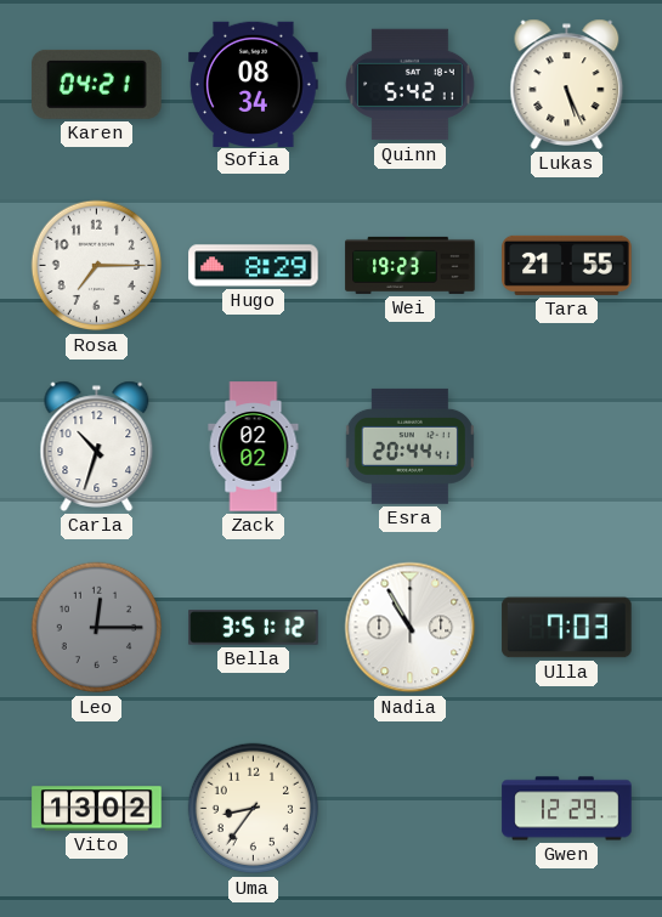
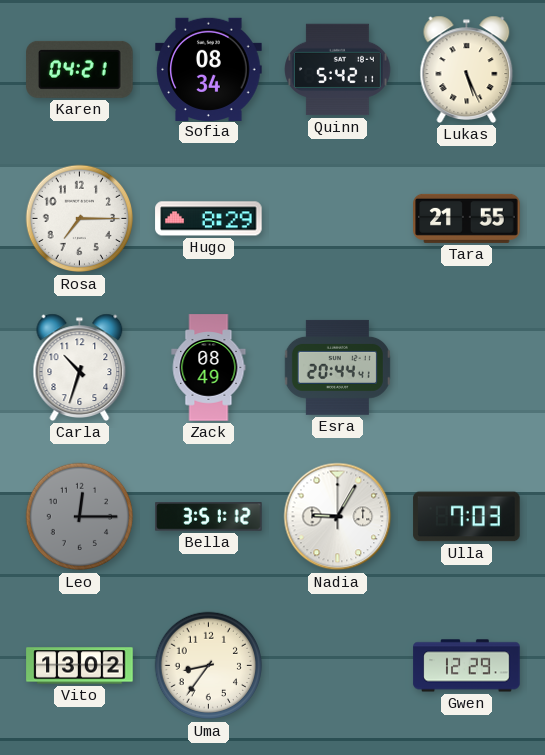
Wei: 19:23 -> none (411, 265)
Zack: 02:02 -> 08:49 (209, 368)
Nadia: 10:55 -> 9:05 (338, 517)
